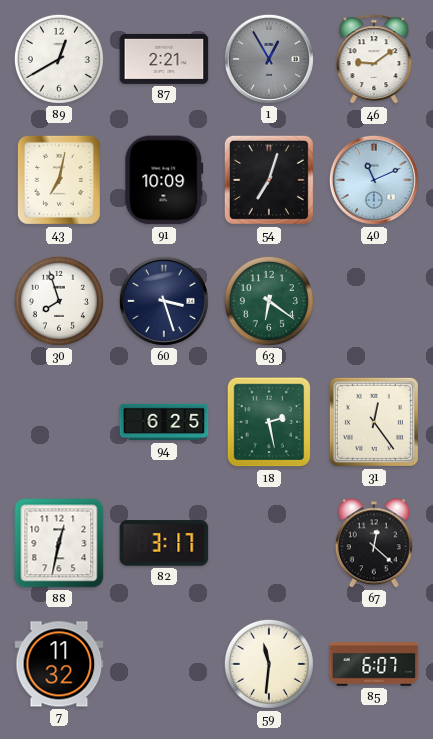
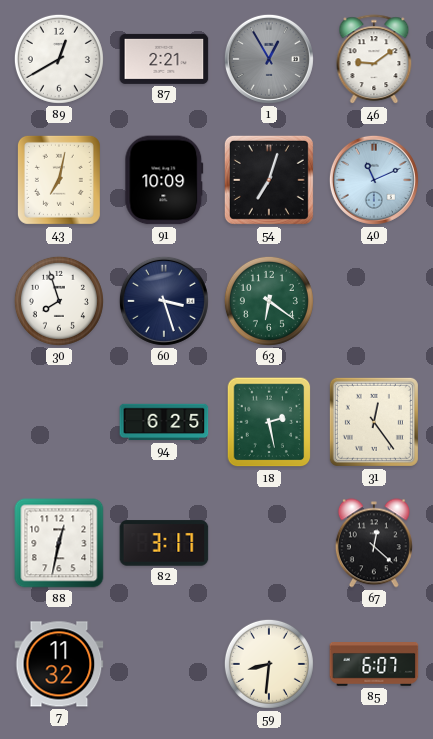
59: 11:31 -> 8:31 (269, 664)
